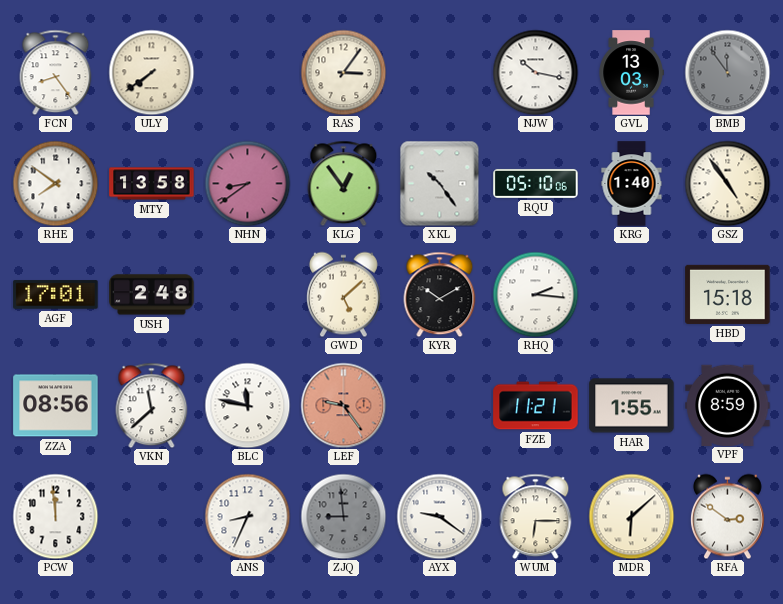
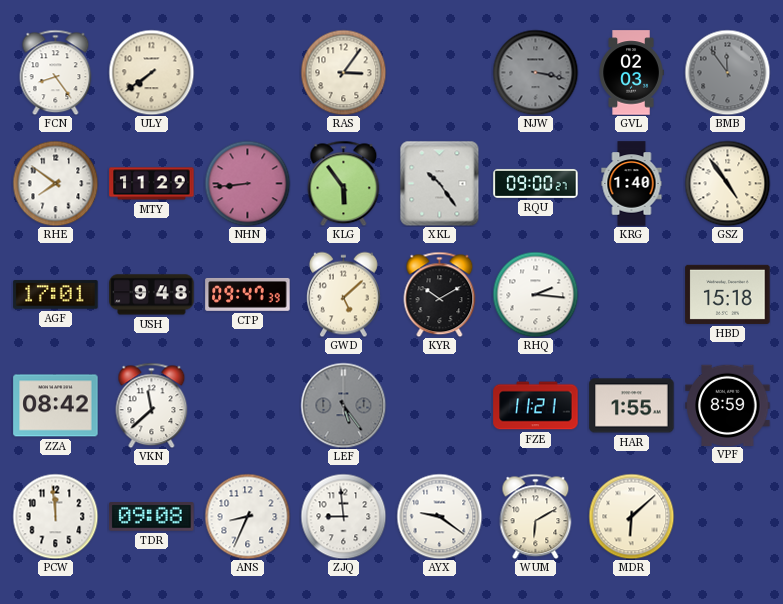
NJW: 10:17 -> 3:17 (535, 72)
NJW dial: white -> grey (535, 72)
GVL: 13:03 -> 02:03 (631, 73)
MTY: 13:58 -> 11:29 (152, 184)
NHN: 8:39 -> 8:44 (247, 183)
KLG: 12:54 -> 5:54 (344, 183)
RQU: 05:10 -> 09:00 (536, 183)
USH: 2:48 -> 9:48 (152, 295)
CTP: none -> 09:47 (248, 294)
ZZA: 08:56 -> 08:42 (56, 406)
BLC: 11:47 -> none (247, 405)
LEF: 9:24 -> 5:24 (343, 405)
LEF dial: salmon -> grey (343, 405)
TDR: none -> 09:08 (152, 517)
ZJQ dial: grey -> white (343, 516)
WUM: 6:15 -> 6:10 (536, 516)
RFA: 2:51 -> none (727, 516)
